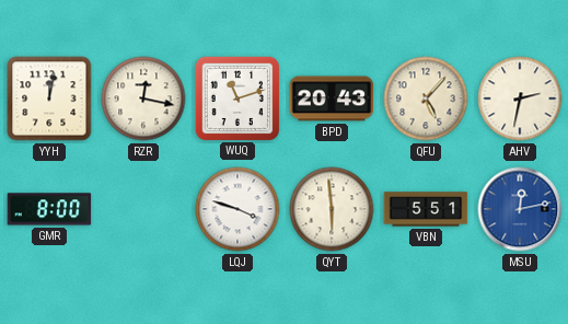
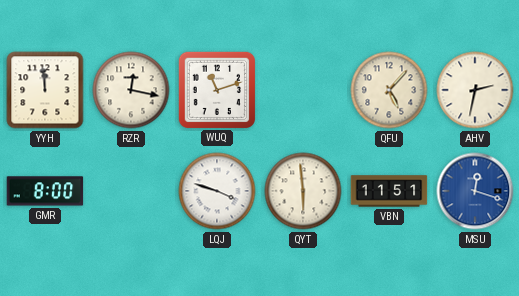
YYH: 12:02 -> 11:59 (45, 90)
BPD: 20:43 -> none (332, 99)
VBN: 5:51 -> 11:51 (389, 191)
MSU: 12:13 -> 12:18 (475, 191)
